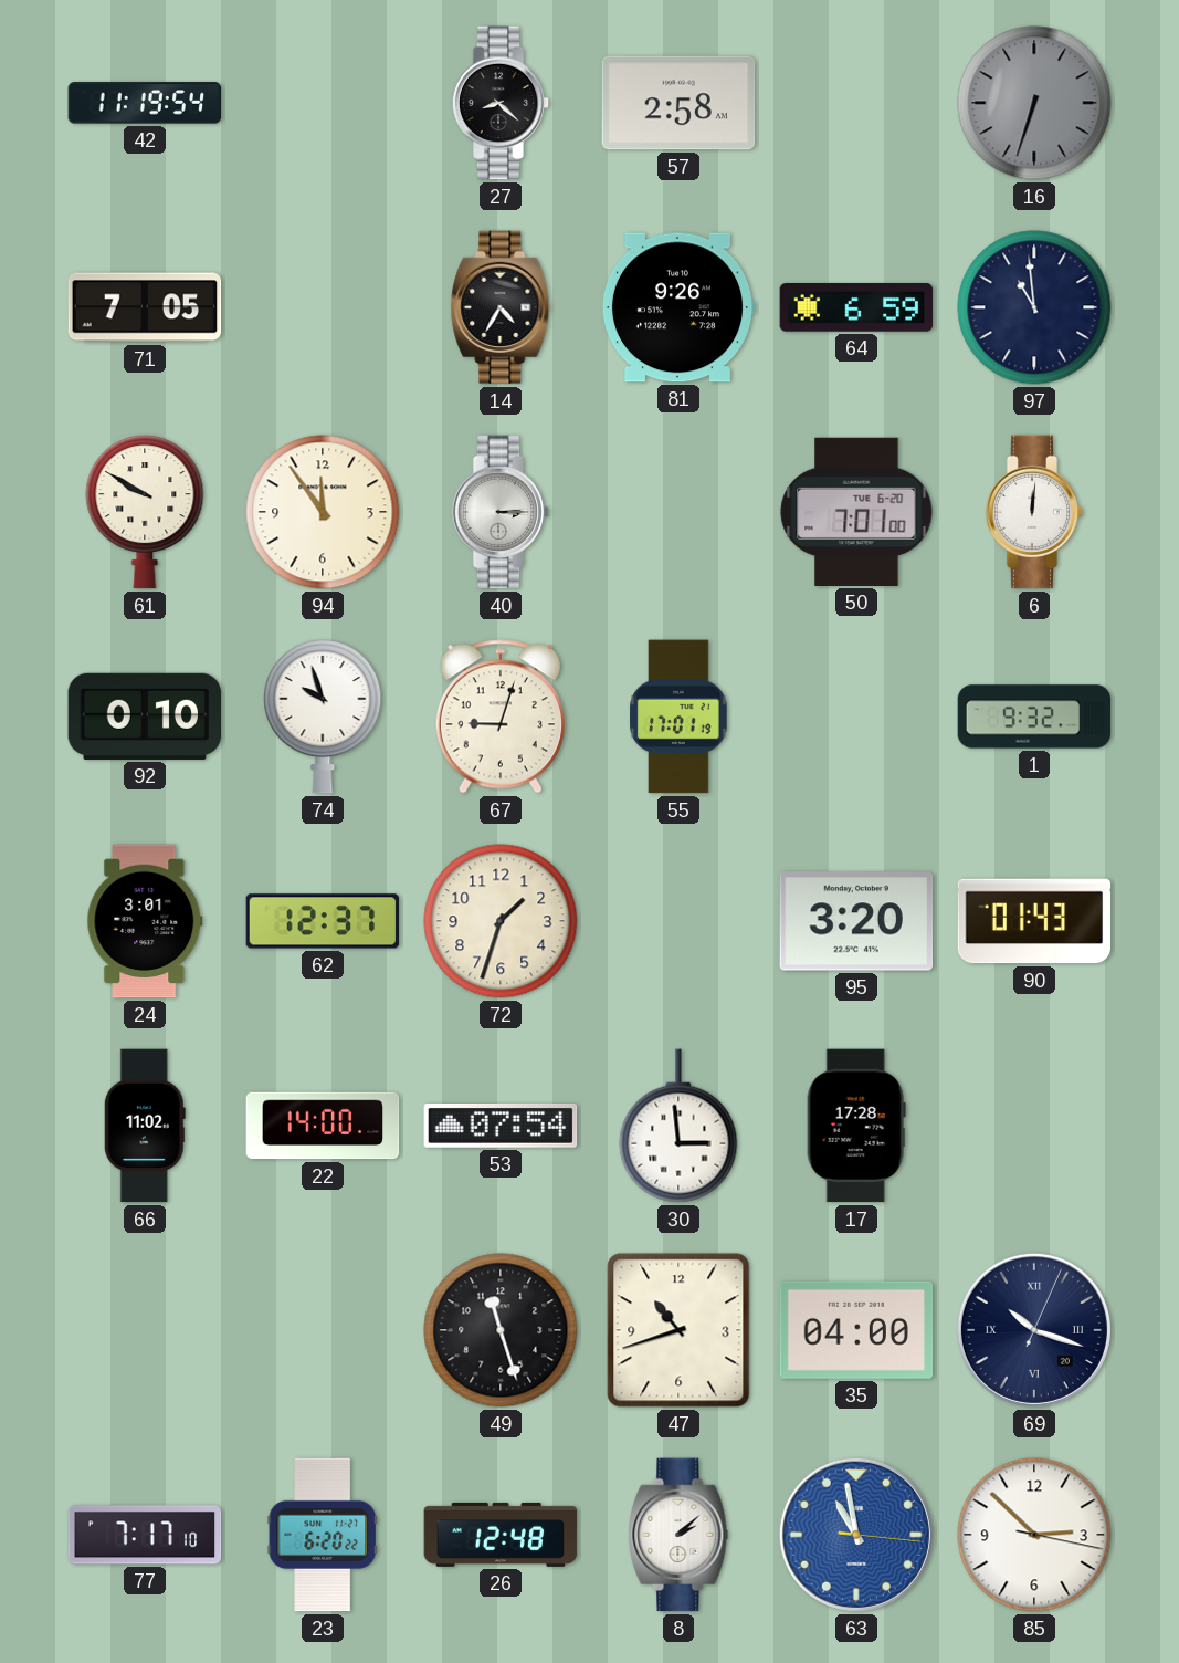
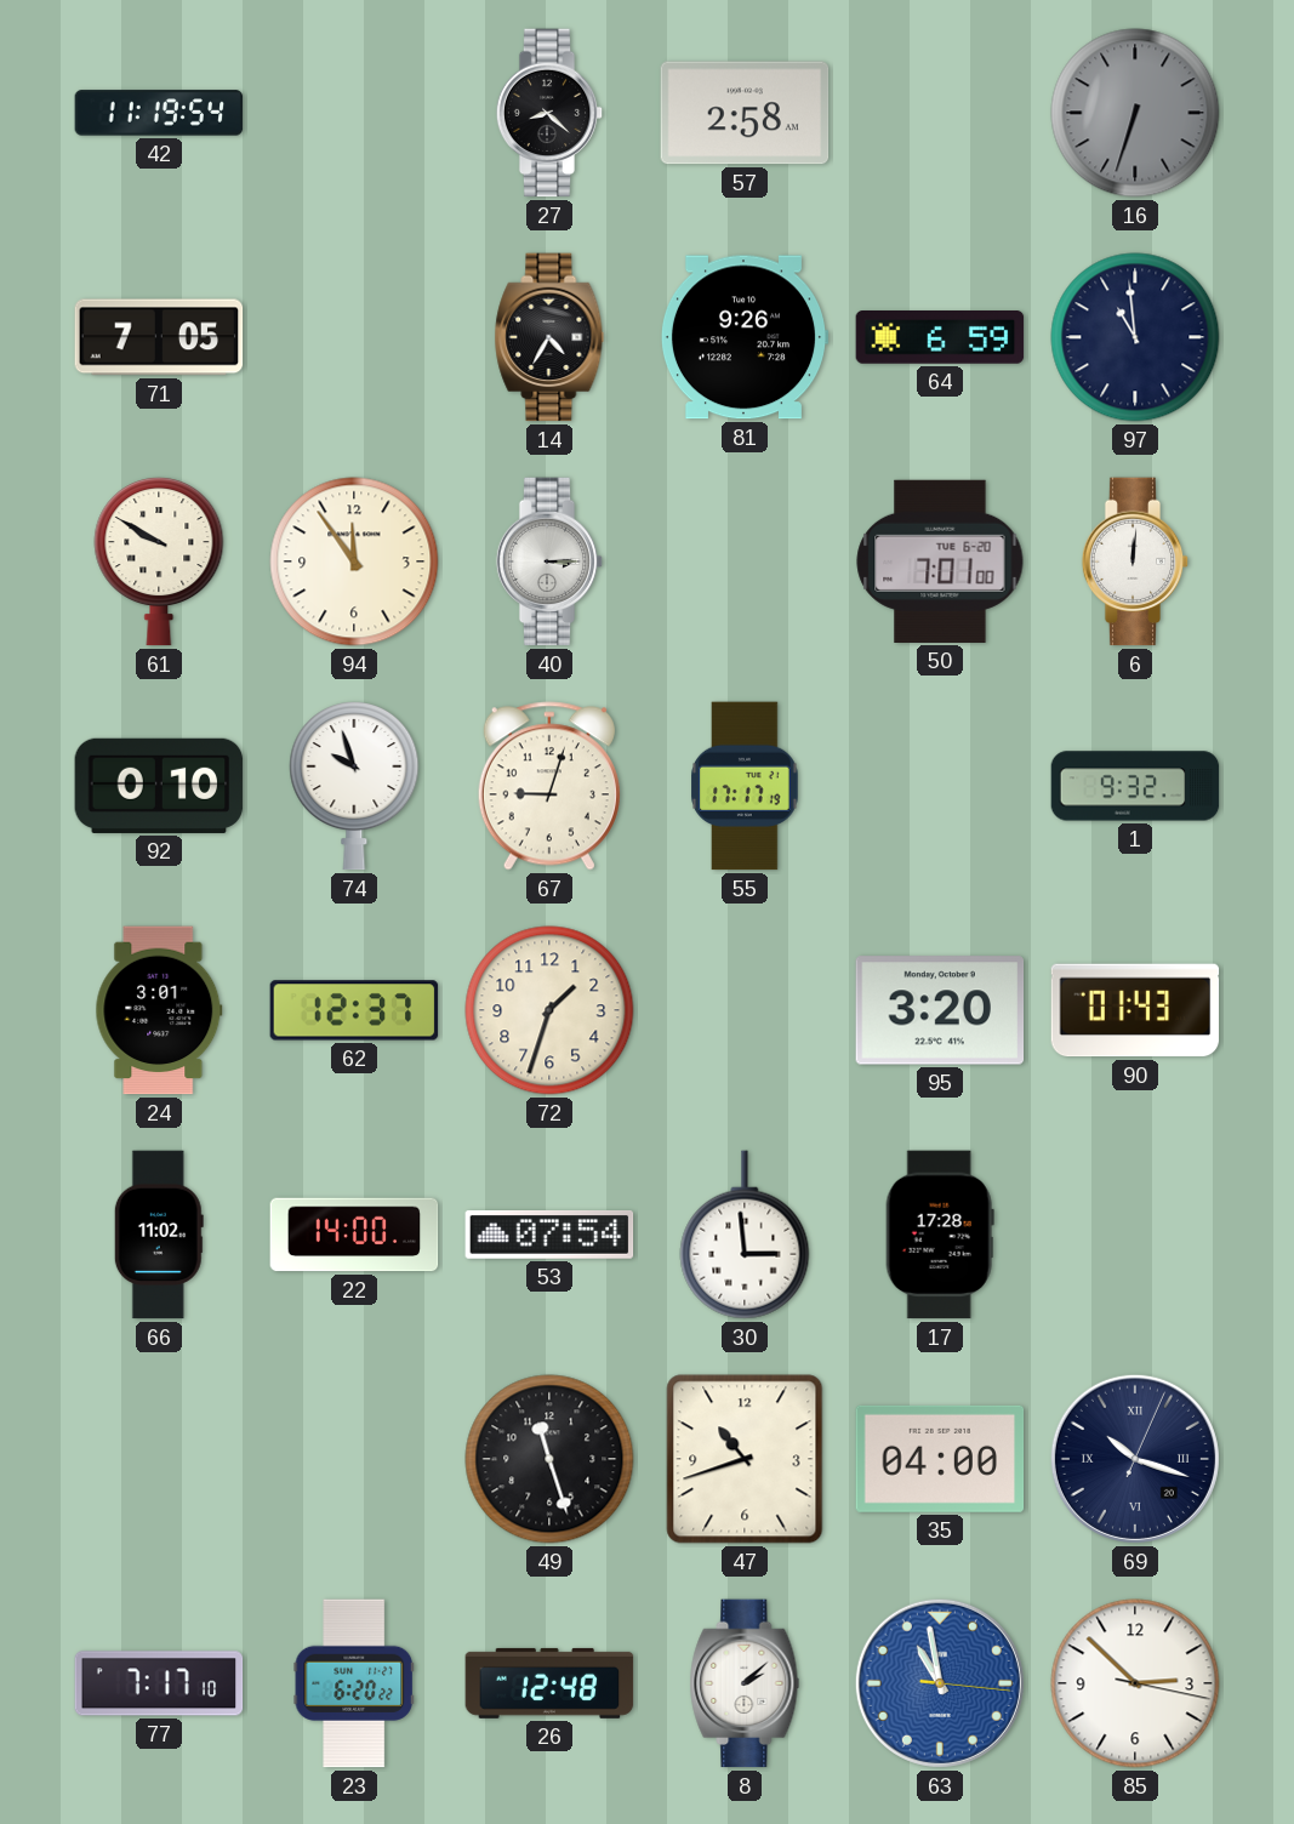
55: 17:01 -> 17:17 (745, 786)
